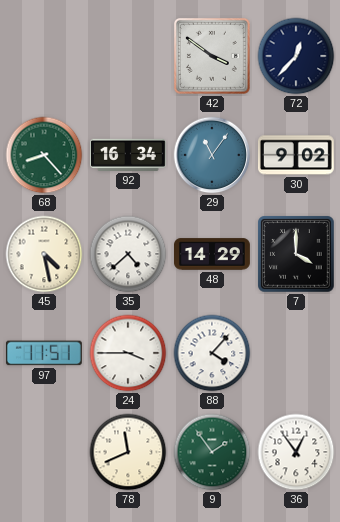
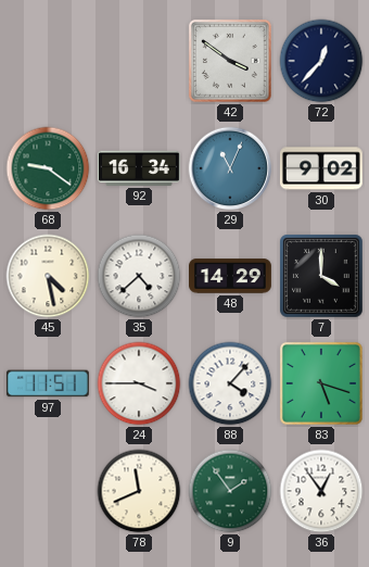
68: 8:23 -> 9:21 (48, 168)
29: 11:06 -> 11:04 (230, 168)
83: none -> 5:18 (321, 383)
